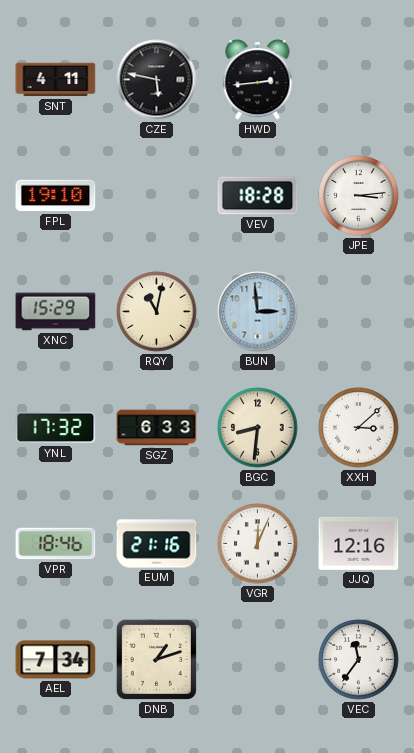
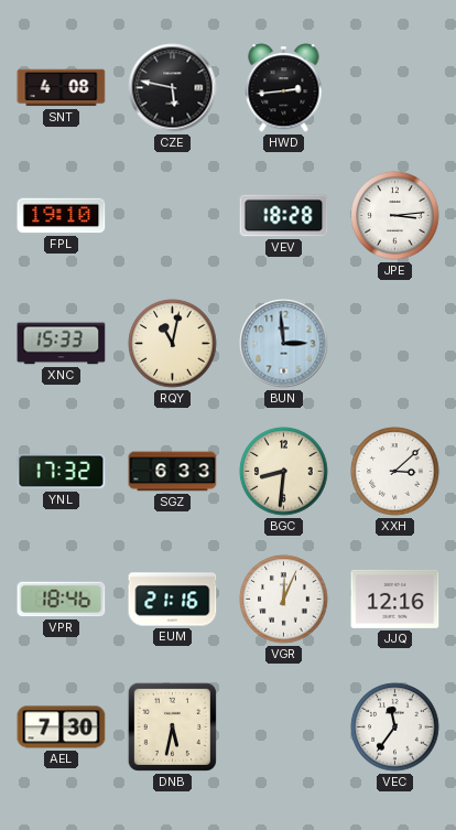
SNT: 4:11 -> 4:08 (62, 88)
XNC: 15:29 -> 15:33 (62, 344)
AEL: 7:34 -> 7:30 (62, 727)
DNB: 1:12 -> 5:32 (172, 726)
